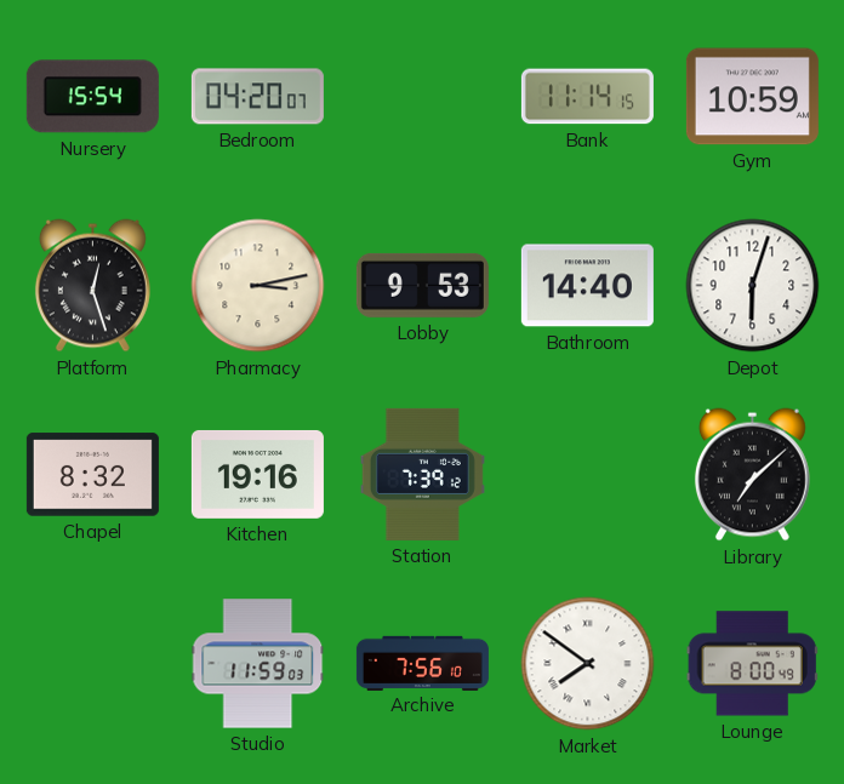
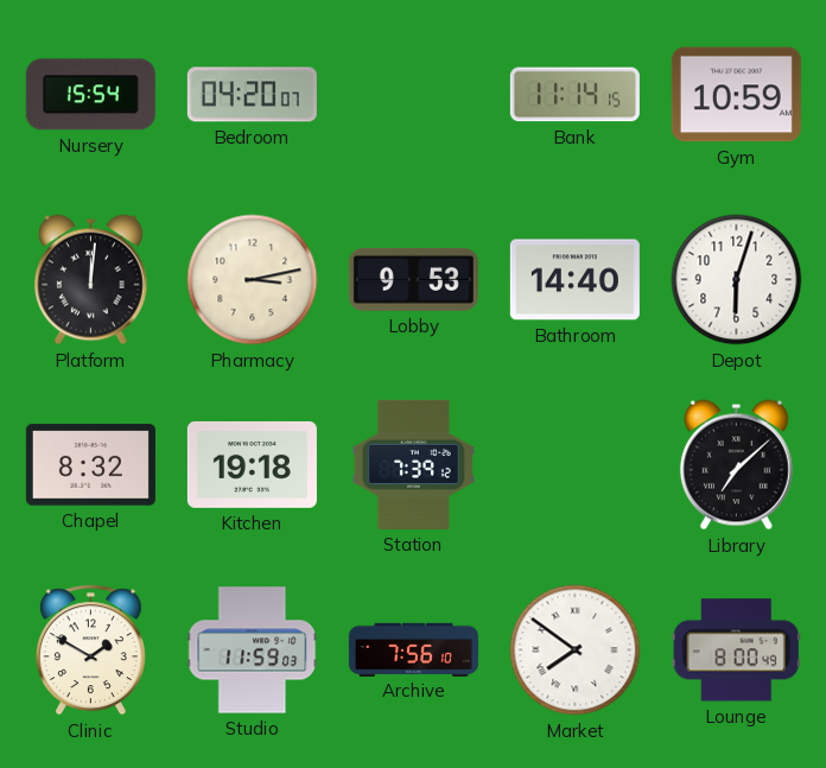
Platform: 12:27 -> 12:01 (90, 280)
Kitchen: 19:16 -> 19:18 (252, 464)
Clinic: none -> 1:50 (90, 650)
